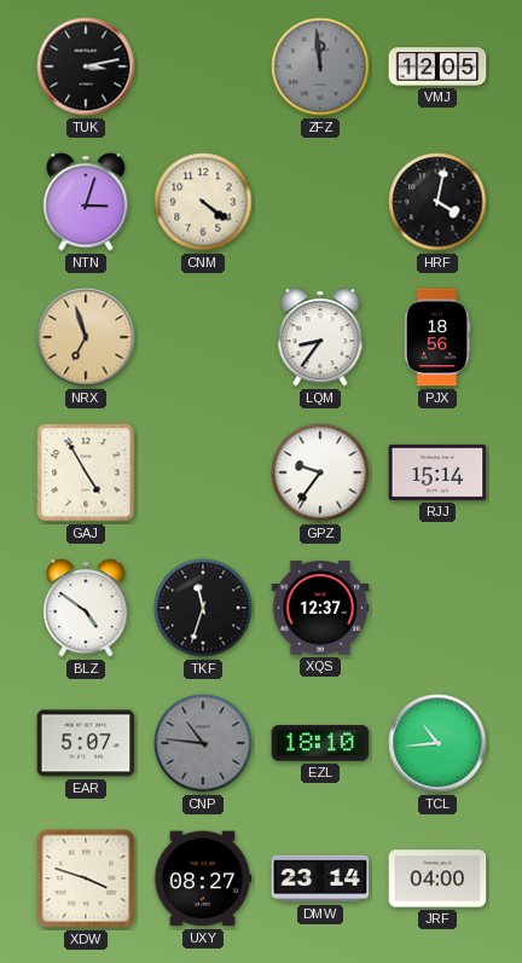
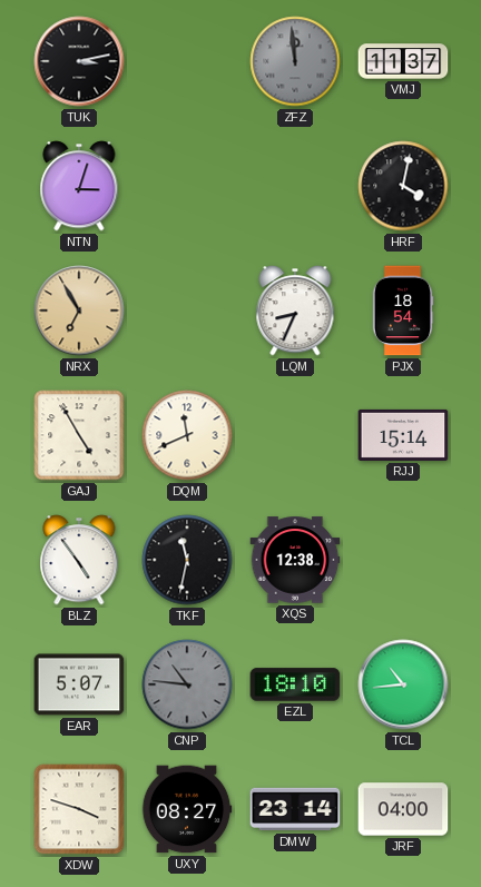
VMJ: 12:05 -> 11:37 (403, 61)
CNM: 4:21 -> none (203, 202)
NRX: 6:57 -> 6:55 (79, 311)
LQM: 8:36 -> 8:34 (295, 311)
PJX: 18:56 -> 18:54 (403, 311)
DQM: none -> 11:41 (187, 435)
GPZ: 9:36 -> none (320, 472)
BLZ: 4:51 -> 4:54 (79, 560)
TKF: 11:33 -> 11:32 (187, 560)
XQS: 12:37 -> 12:38 (295, 560)
